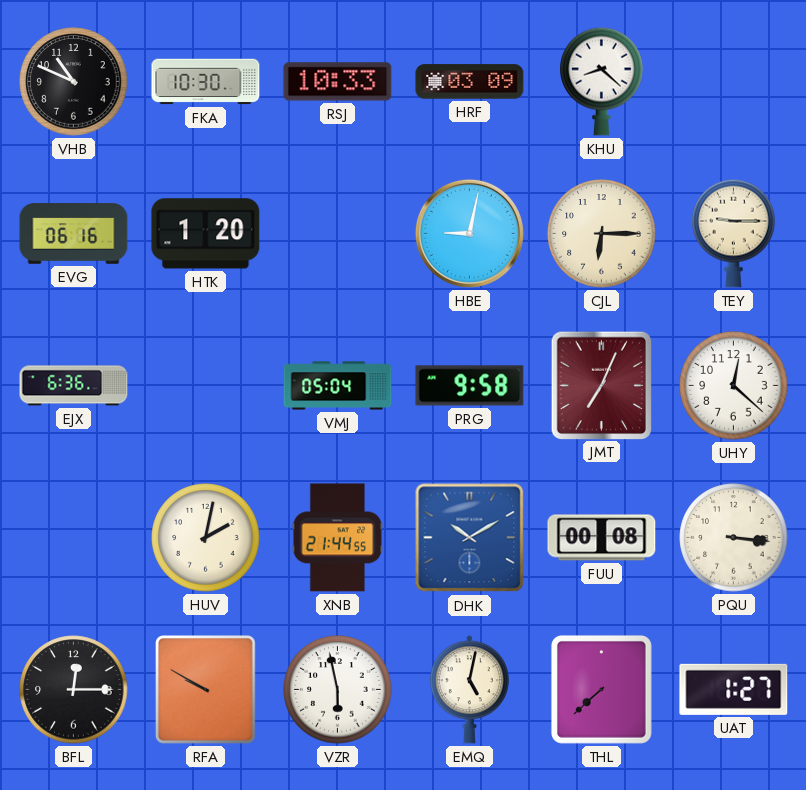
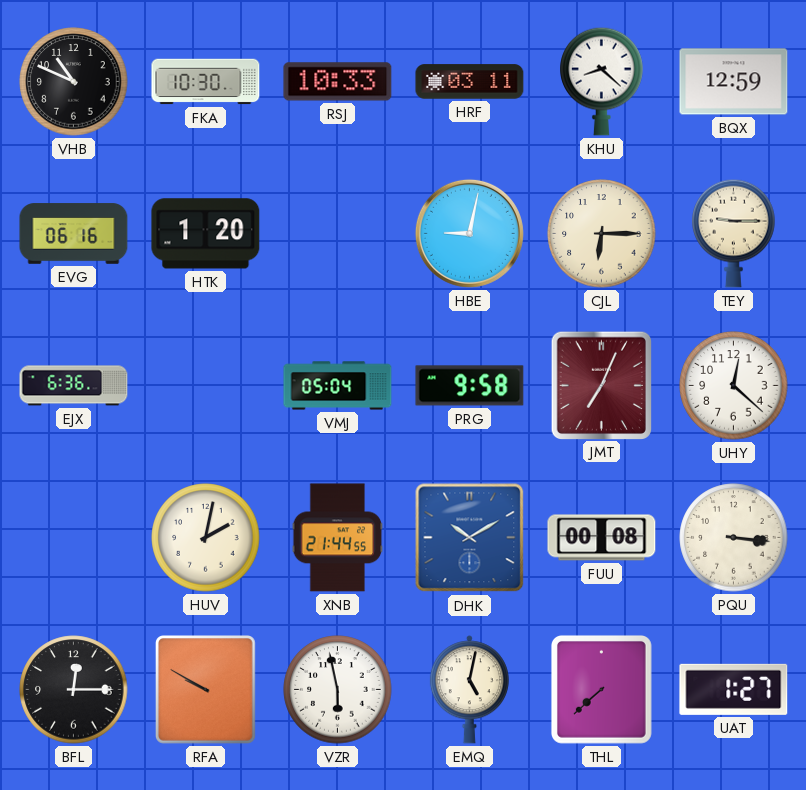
HRF: 03:09 -> 03:11 (470, 82)
BQX: none -> 12:59 (734, 82)
